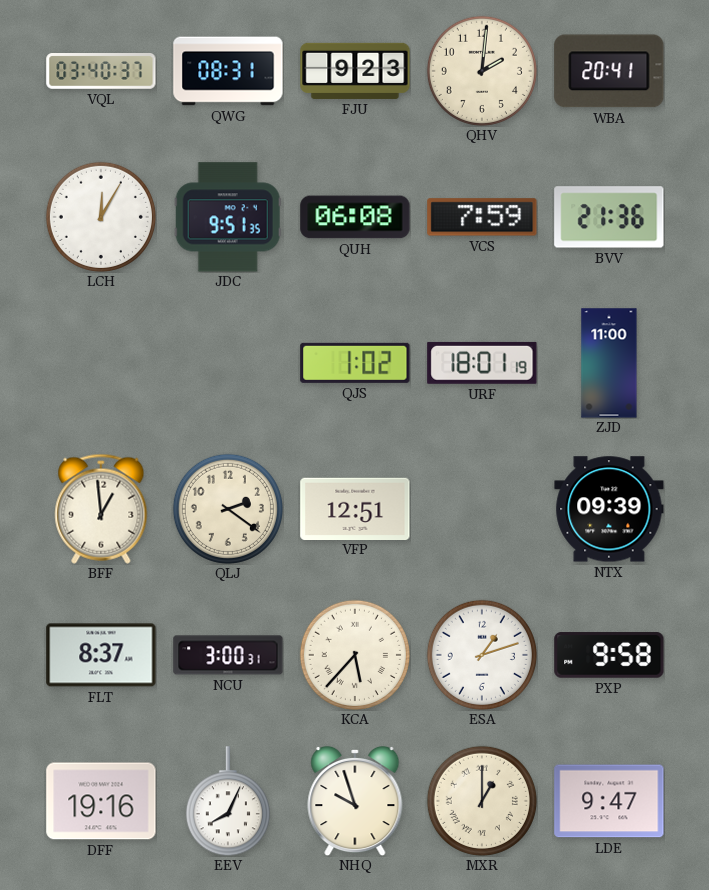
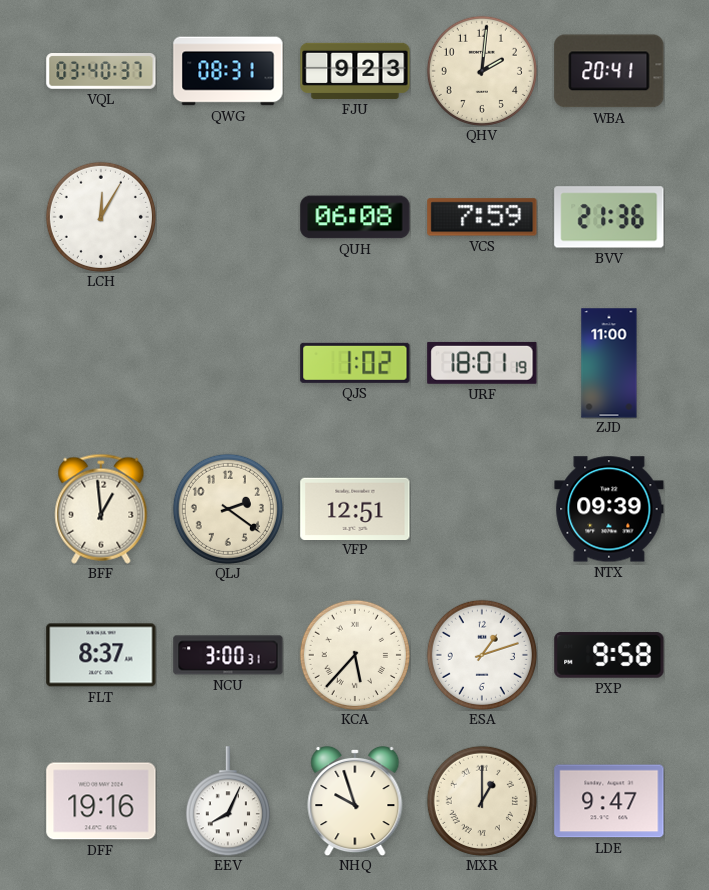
JDC: 9:51 -> none (228, 217)
